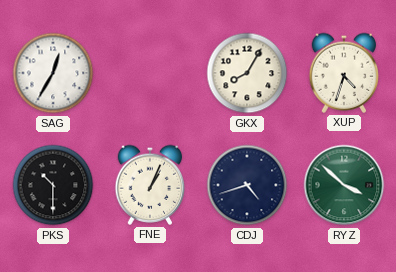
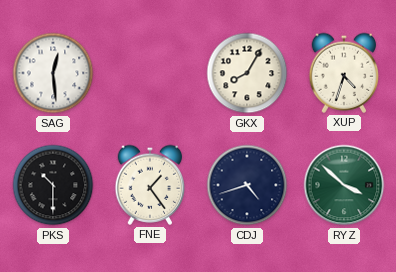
SAG: 12:35 -> 12:29 (53, 73)
FNE: 1:04 -> 1:24 (150, 185)
